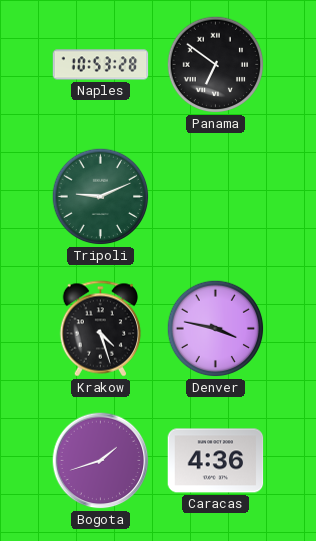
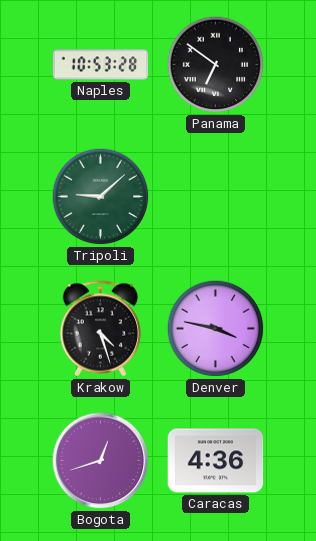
Tripoli: 9:11 -> 9:08 (101, 197)
Bogota: 1:42 -> 12:42 (101, 461)
